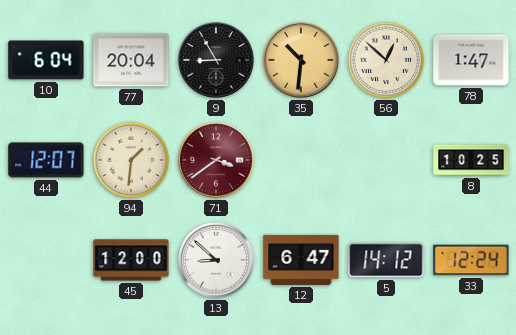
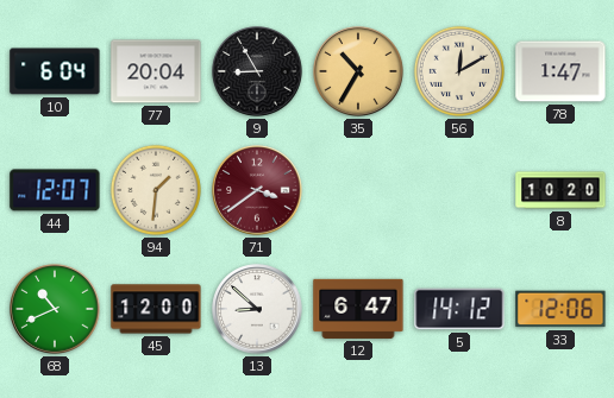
35: 10:31 -> 10:35 (358, 71)
56: 12:52 -> 12:10 (459, 71)
8: 10:25 -> 10:20 (560, 190)
68: none -> 10:41 (55, 309)
33: 12:24 -> 12:06 (560, 309)
